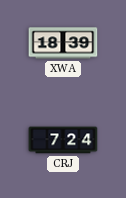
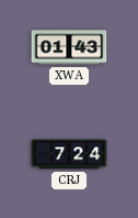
XWA: 18:39 -> 01:43 (69, 47)
